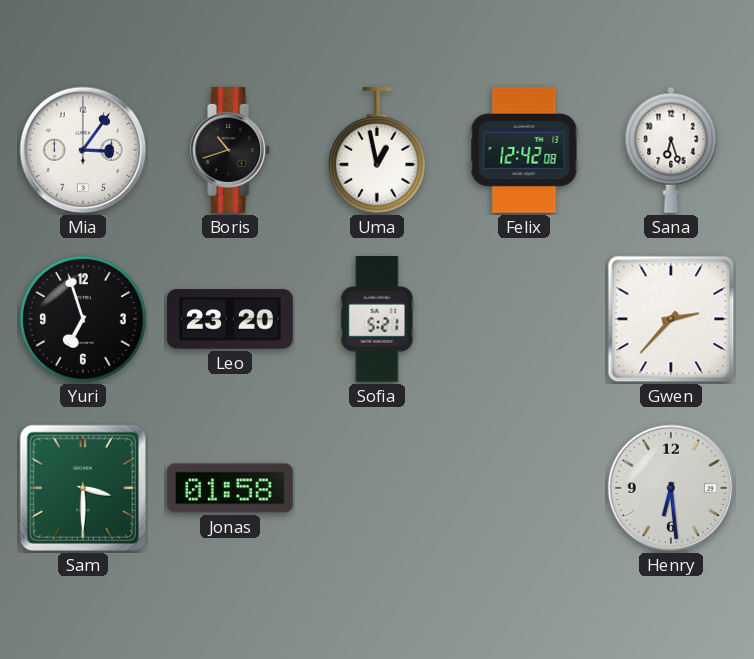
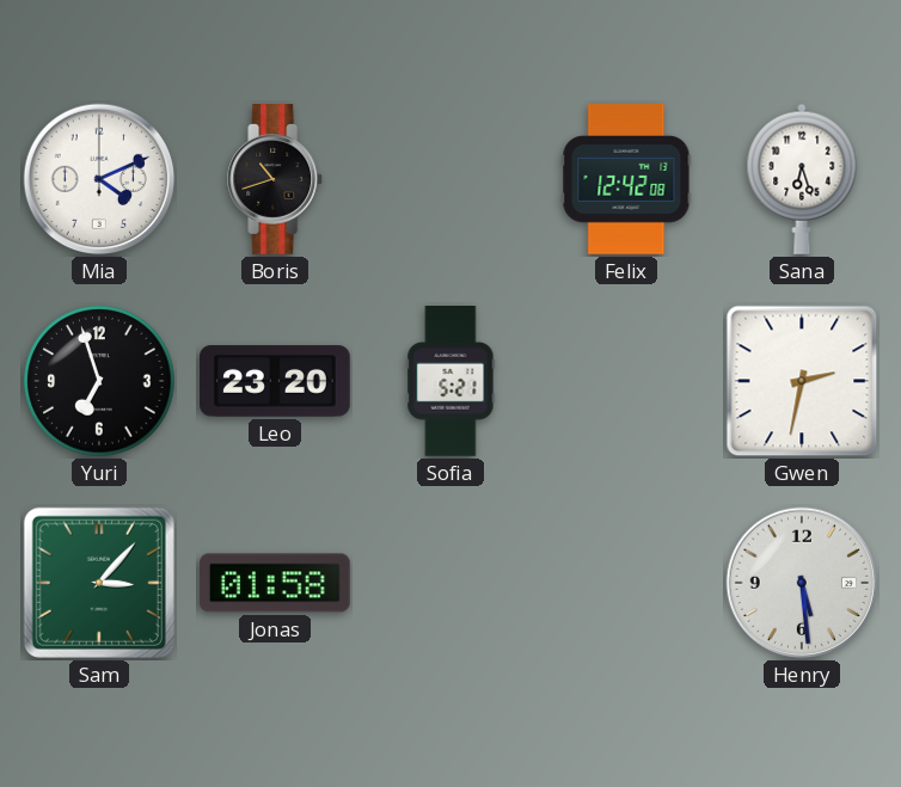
Mia: 3:06 -> 4:11 (99, 179)
Uma: 12:58 -> none (377, 151)
Gwen: 2:37 -> 2:32 (802, 381)
Sam: 3:30 -> 3:07 (99, 583)
Henry: 6:29 -> 5:29 (802, 583)
